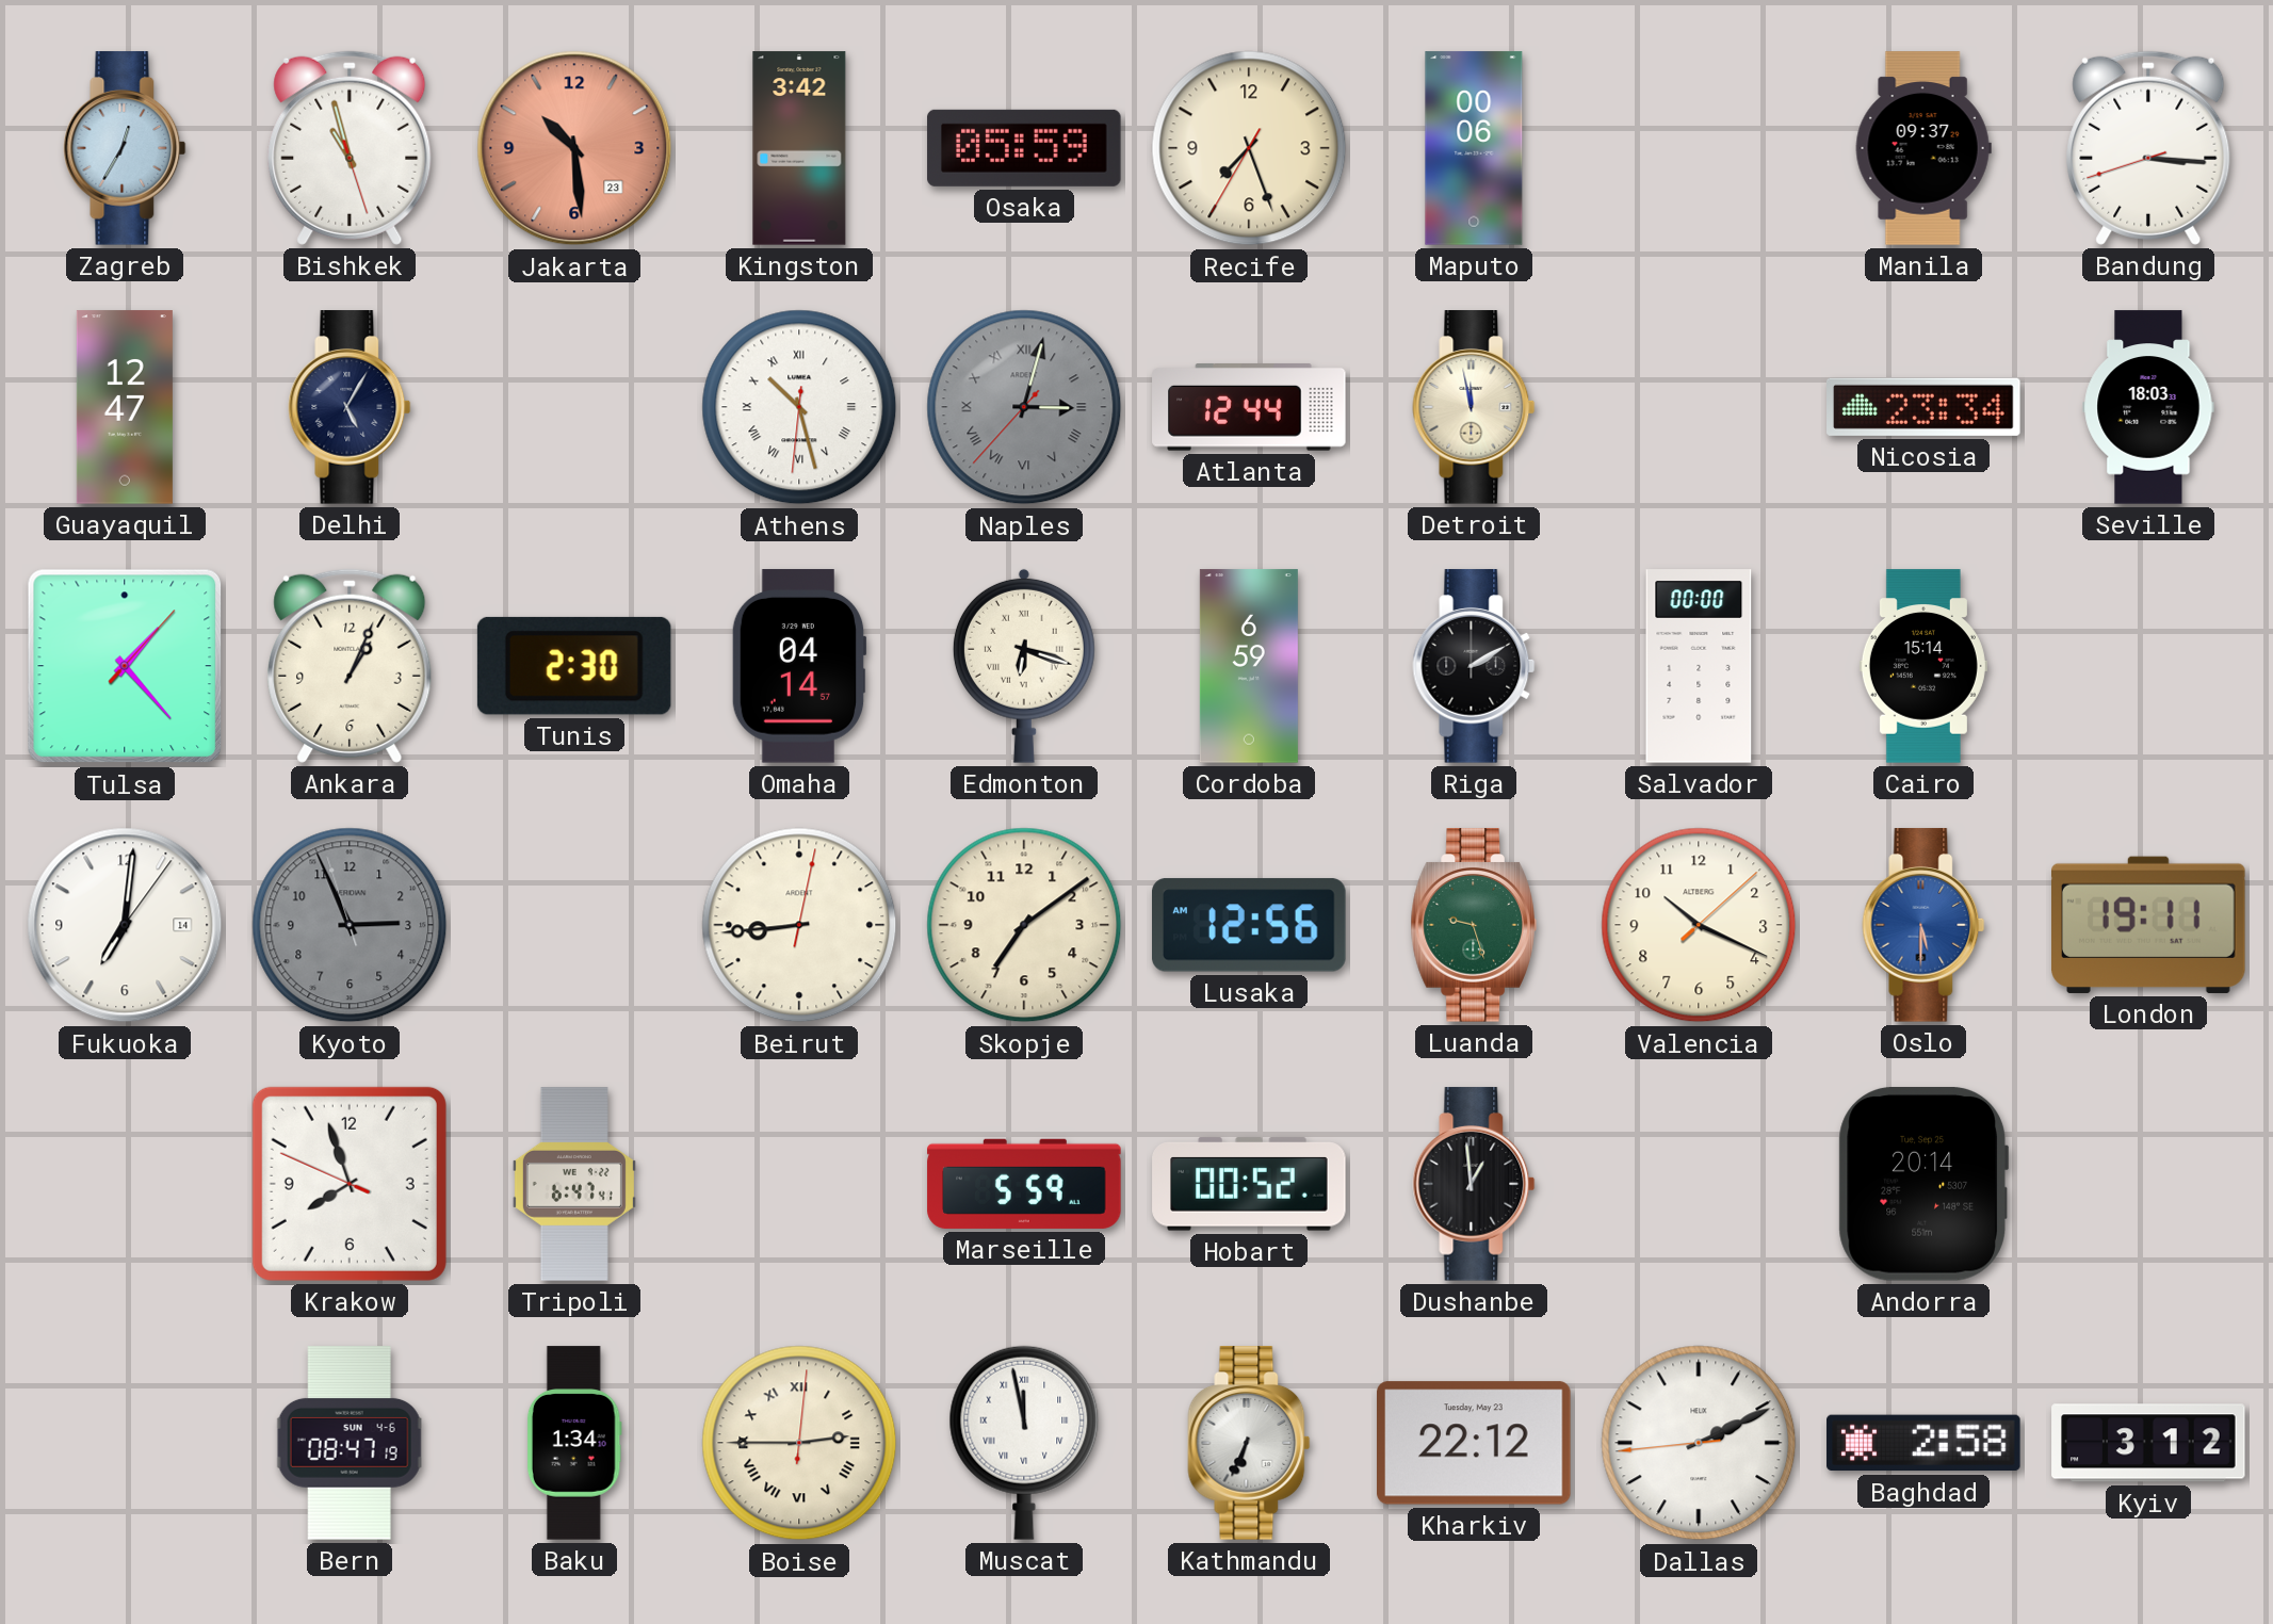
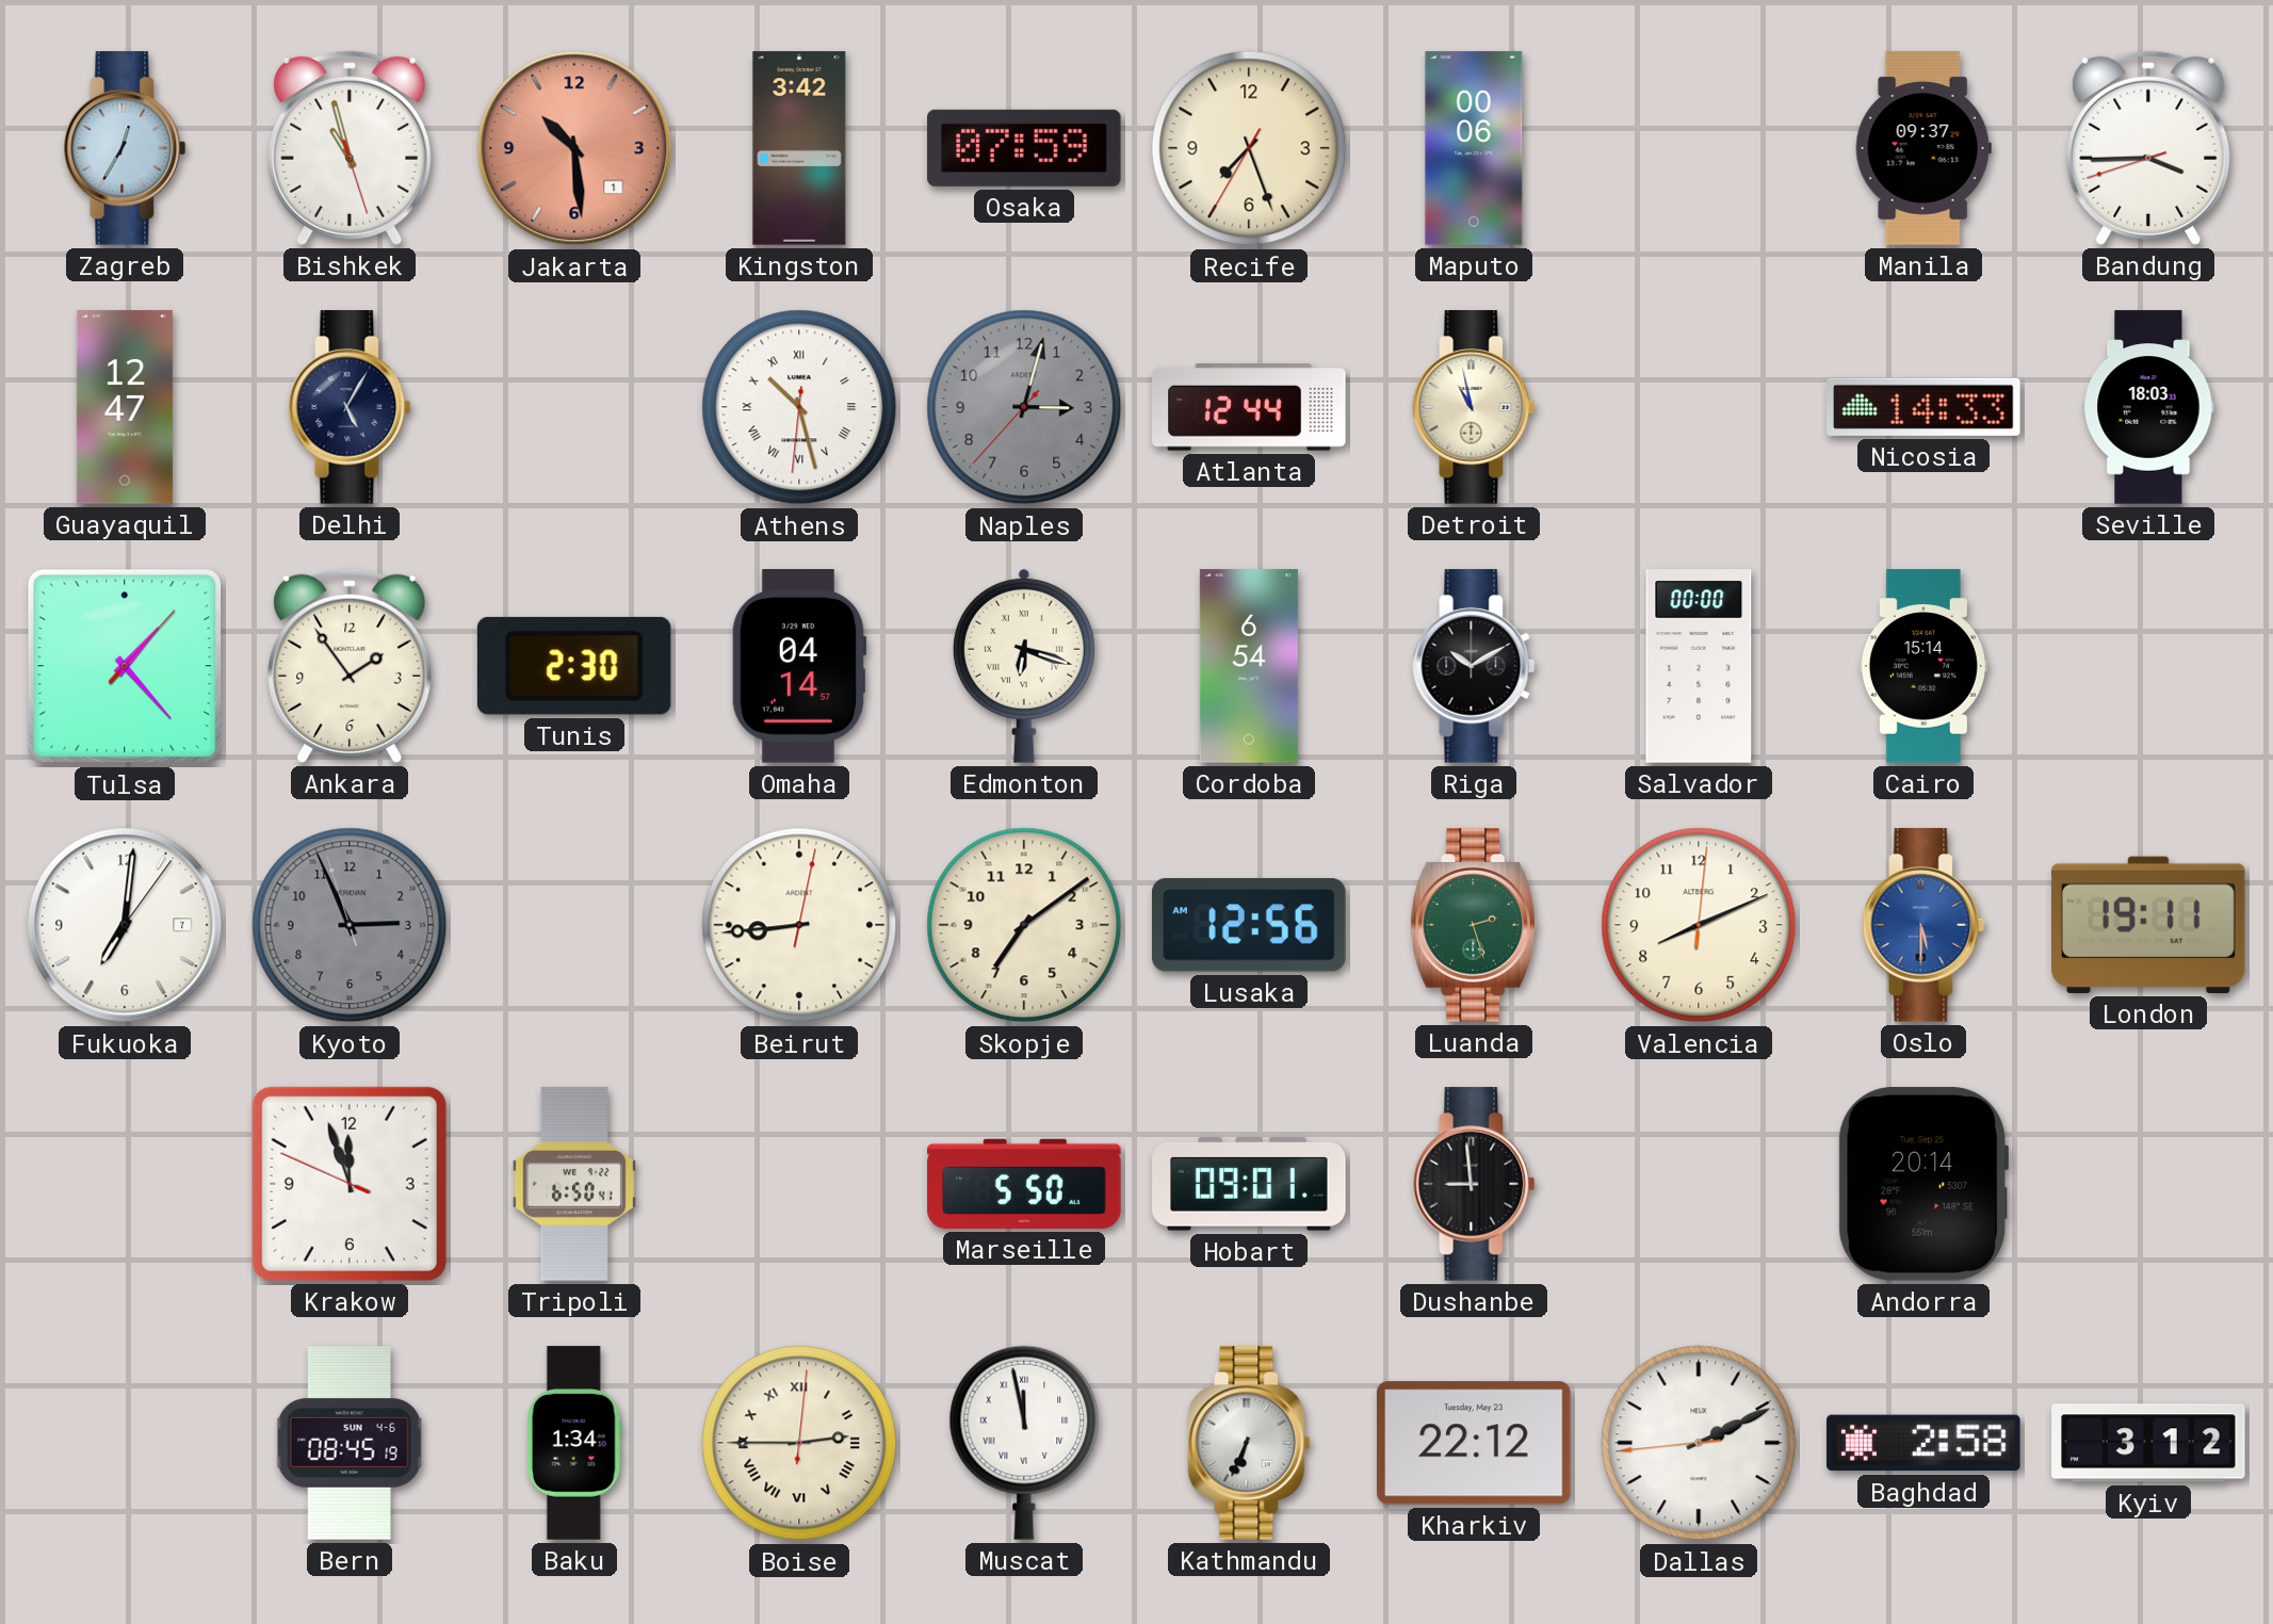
Jakarta date: 23 -> 1 (574, 148)
Osaka: 05:59 -> 07:59 (1024, 148)
Bandung: 3:15 -> 3:44 (2148, 148)
Naples numerals: Roman -> Arabic (1024, 407)
Detroit: 11:58 -> 10:58 (1474, 407)
Nicosia: 23:34 -> 14:33 (1923, 407)
Ankara: 1:04 -> 1:54 (350, 666)
Cordoba: 6:59 -> 6:54 (1249, 666)
Riga: 2:10 -> 10:10 (1474, 666)
Fukuoka date: 14 -> 7 (125, 925)
Luanda: 9:27 -> 2:27 (1474, 925)
Valencia: 10:19 -> 8:11 (1699, 925)
Krakow: 7:56 -> 11:56 (350, 1184)
Tripoli: 6:47 -> 6:50 (574, 1184)
Marseille: 5:59 -> 5:50 (1024, 1184)
Hobart: 00:52 -> 09:01 (1249, 1184)
Dushanbe: 12:59 -> 8:59 (1474, 1184)
Bern: 08:47 -> 08:45 (350, 1443)
